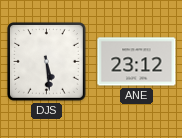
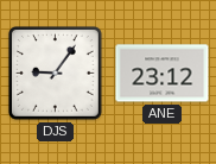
DJS: 5:29 -> 9:06 (56, 74)
